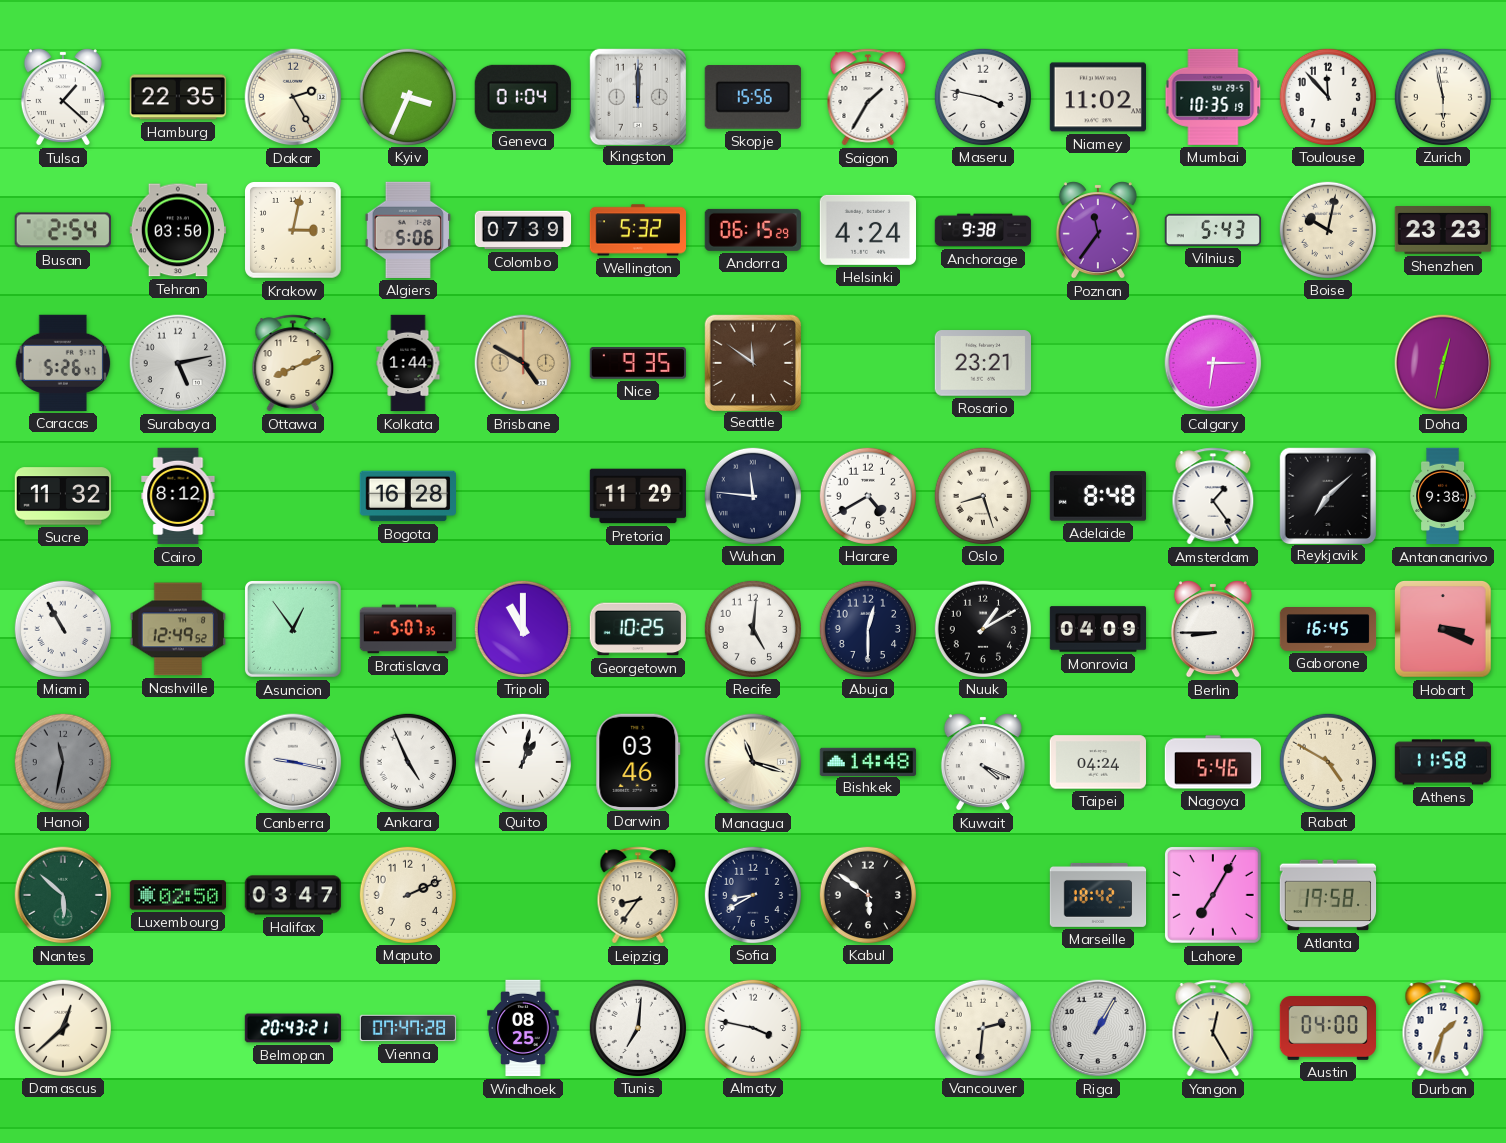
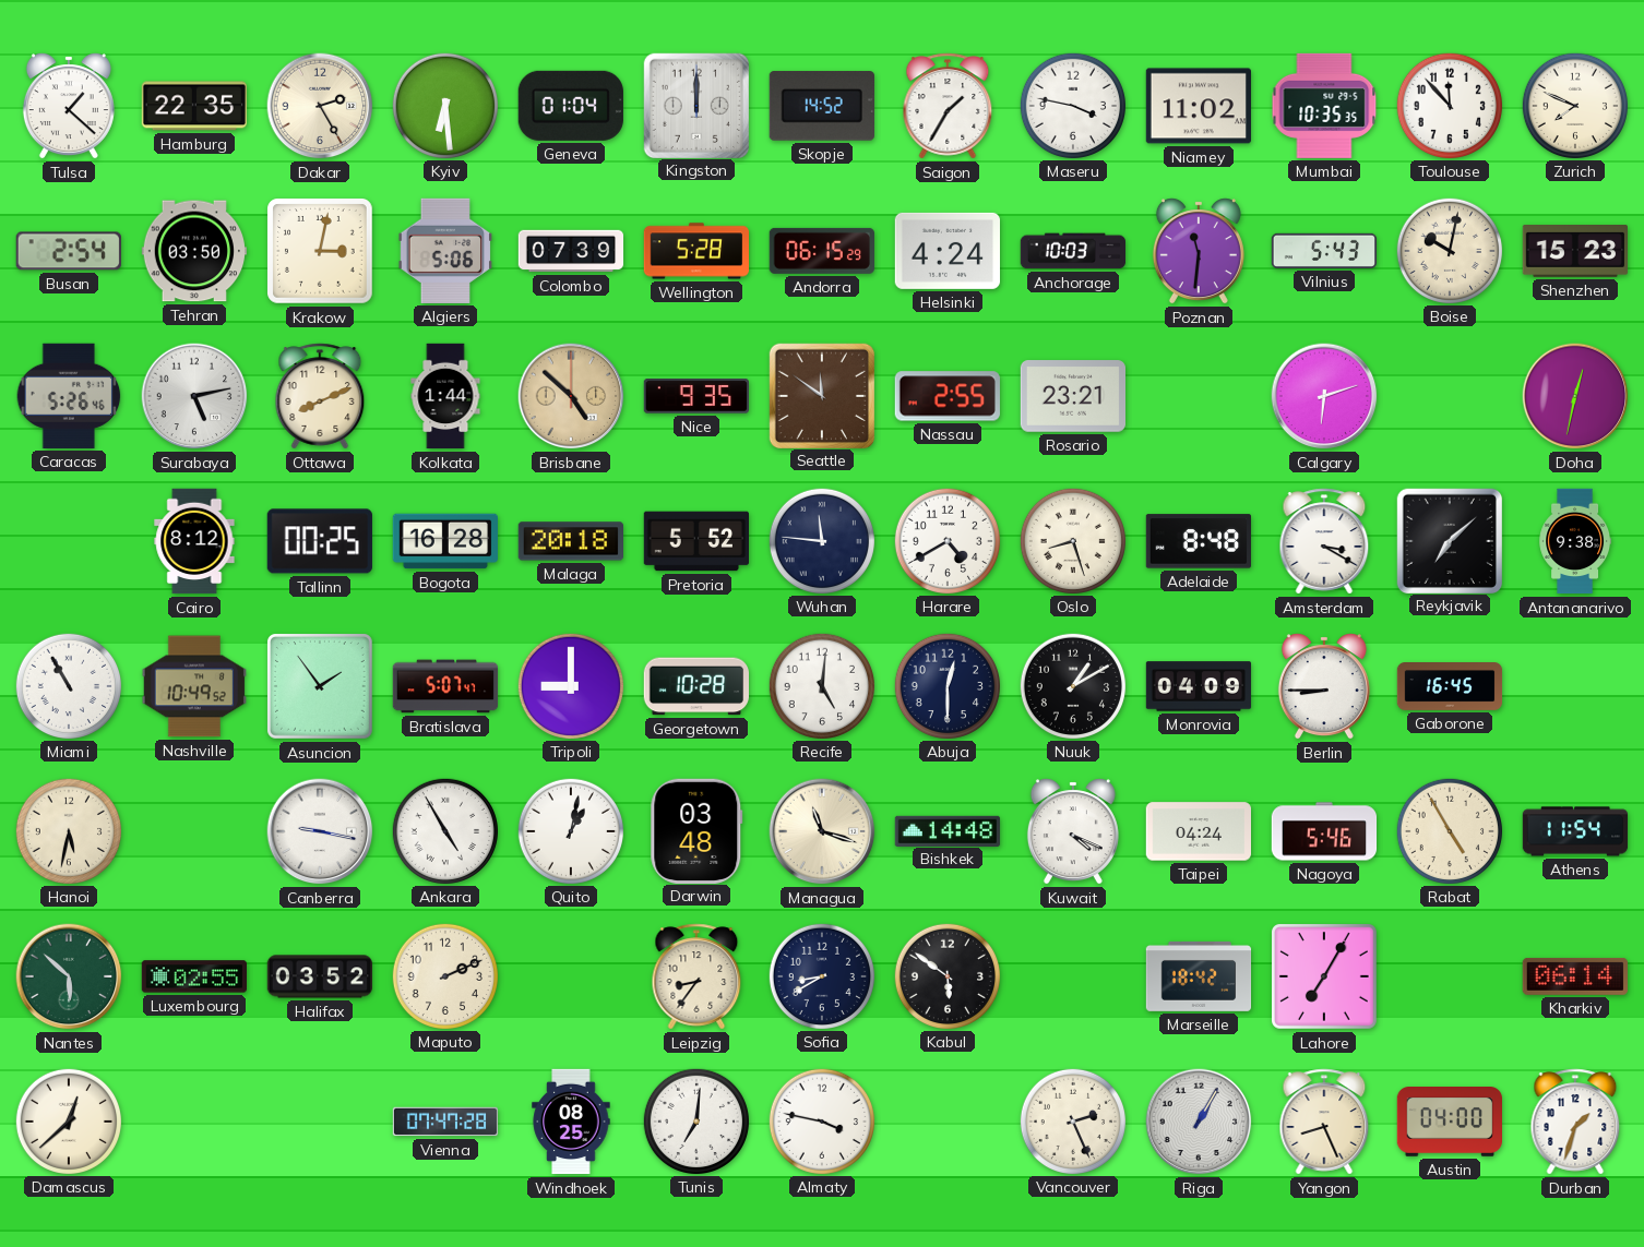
Kyiv: 3:34 -> 6:29 (444, 105)
Skopje: 15:56 -> 14:52 (822, 106)
Mumbai: 10:35:19 -> 10:35:35 (1324, 106)
Zurich: 5:58 -> 7:49 (1574, 105)
Wellington: 5:32 -> 5:28 (695, 251)
Anchorage: 9:38 -> 10:03 (1073, 251)
Poznan: 11:36 -> 11:31 (1199, 251)
Shenzhen: 23:23 -> 15:23 (1574, 252)
Caracas: 5:26:47 -> 5:26:46 (69, 396)
Brisbane: 4:50 -> 4:52 (571, 396)
Nassau: none -> 2:55 (948, 396)
Calgary: 6:15 -> 6:12 (1324, 396)
Sucre: 11:32 -> none (63, 496)
Tallinn: none -> 00:25 (320, 541)
Malaga: none -> 20:18 (570, 541)
Pretoria: 11:29 -> 5:52 (696, 541)
Amsterdam: 1:24 -> 3:20 (1324, 541)
Nashville: 12:49 -> 10:49 (194, 686)
Asuncion: 12:54 -> 1:54 (320, 686)
Bratislava: 5:07:35 -> 5:07:47 (445, 686)
Tripoli: 11:00 -> 9:00 (570, 685)
Georgetown: 10:25 -> 10:28 (695, 686)
Hobart: 3:19 -> none (1444, 630)
Hanoi: 11:32 -> 5:32 (68, 830)
Hanoi dial: grey -> cream (68, 830)
Ankara: 4:56 -> 4:55 (444, 830)
Darwin: 03:46 -> 03:48 (696, 830)
Rabat: 4:50 -> 4:55 (1449, 830)
Athens: 11:58 -> 11:54 (1575, 831)
Luxembourg: 02:50 -> 02:55 (194, 976)
Halifax: 03:47 -> 03:52 (320, 976)
Atlanta: 19:58 -> none (1328, 895)
Kharkiv: none -> 06:14 (1574, 976)
Belmopan: 20:43 -> none (293, 1028)
Vancouver: 2:31 -> 2:26 (1072, 1120)
Yangon: 12:25 -> 8:26 (1324, 1122)
